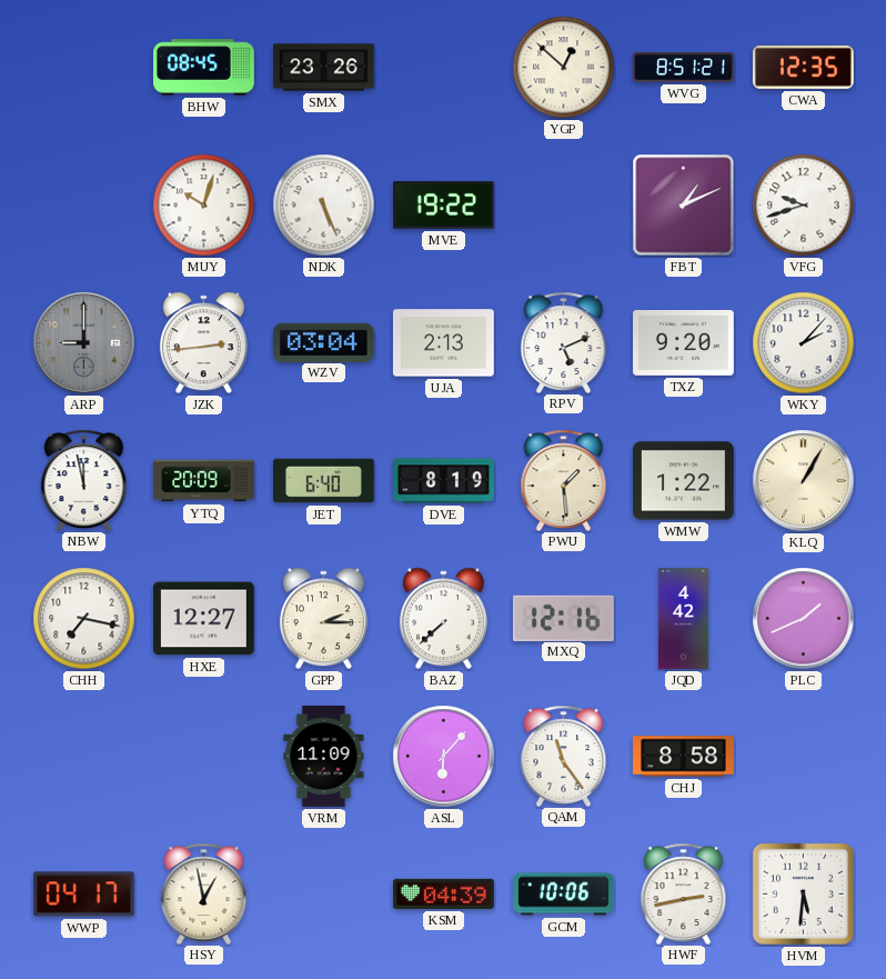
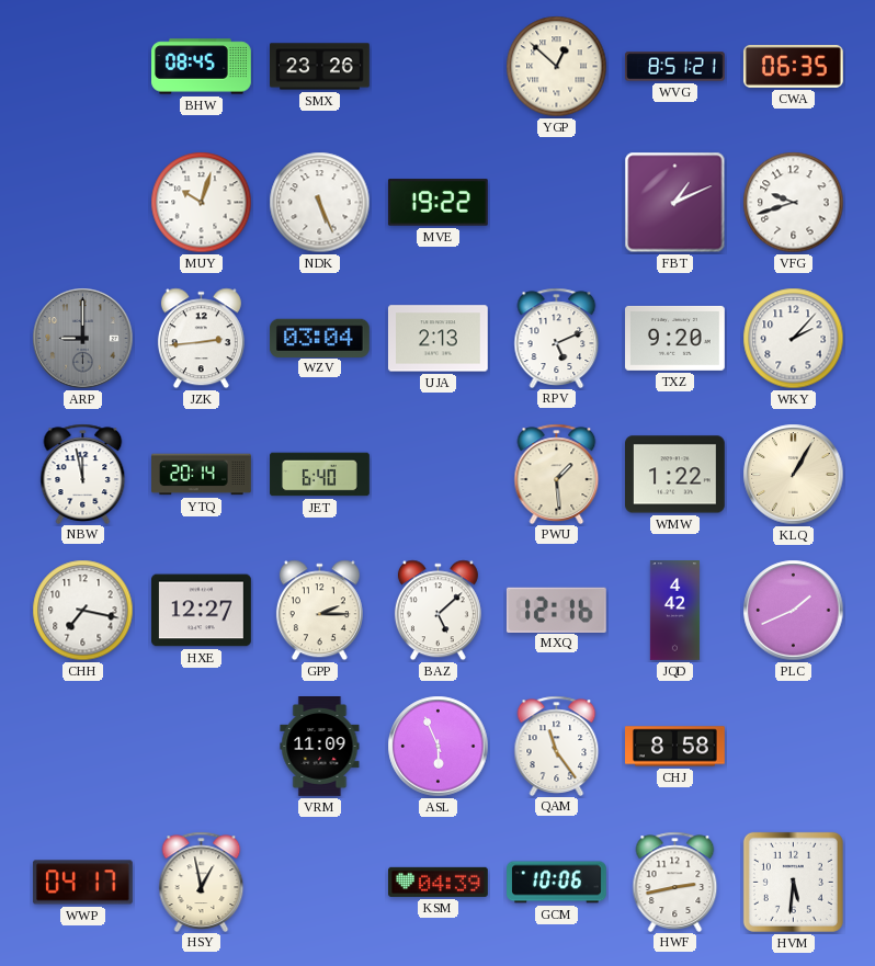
CWA: 12:35 -> 06:35 (793, 66)
YTQ: 20:09 -> 20:14 (202, 475)
DVE: 8:19 -> none (444, 481)
BAZ: 7:38 -> 5:08 (438, 611)
ASL: 6:07 -> 5:56 (439, 747)
